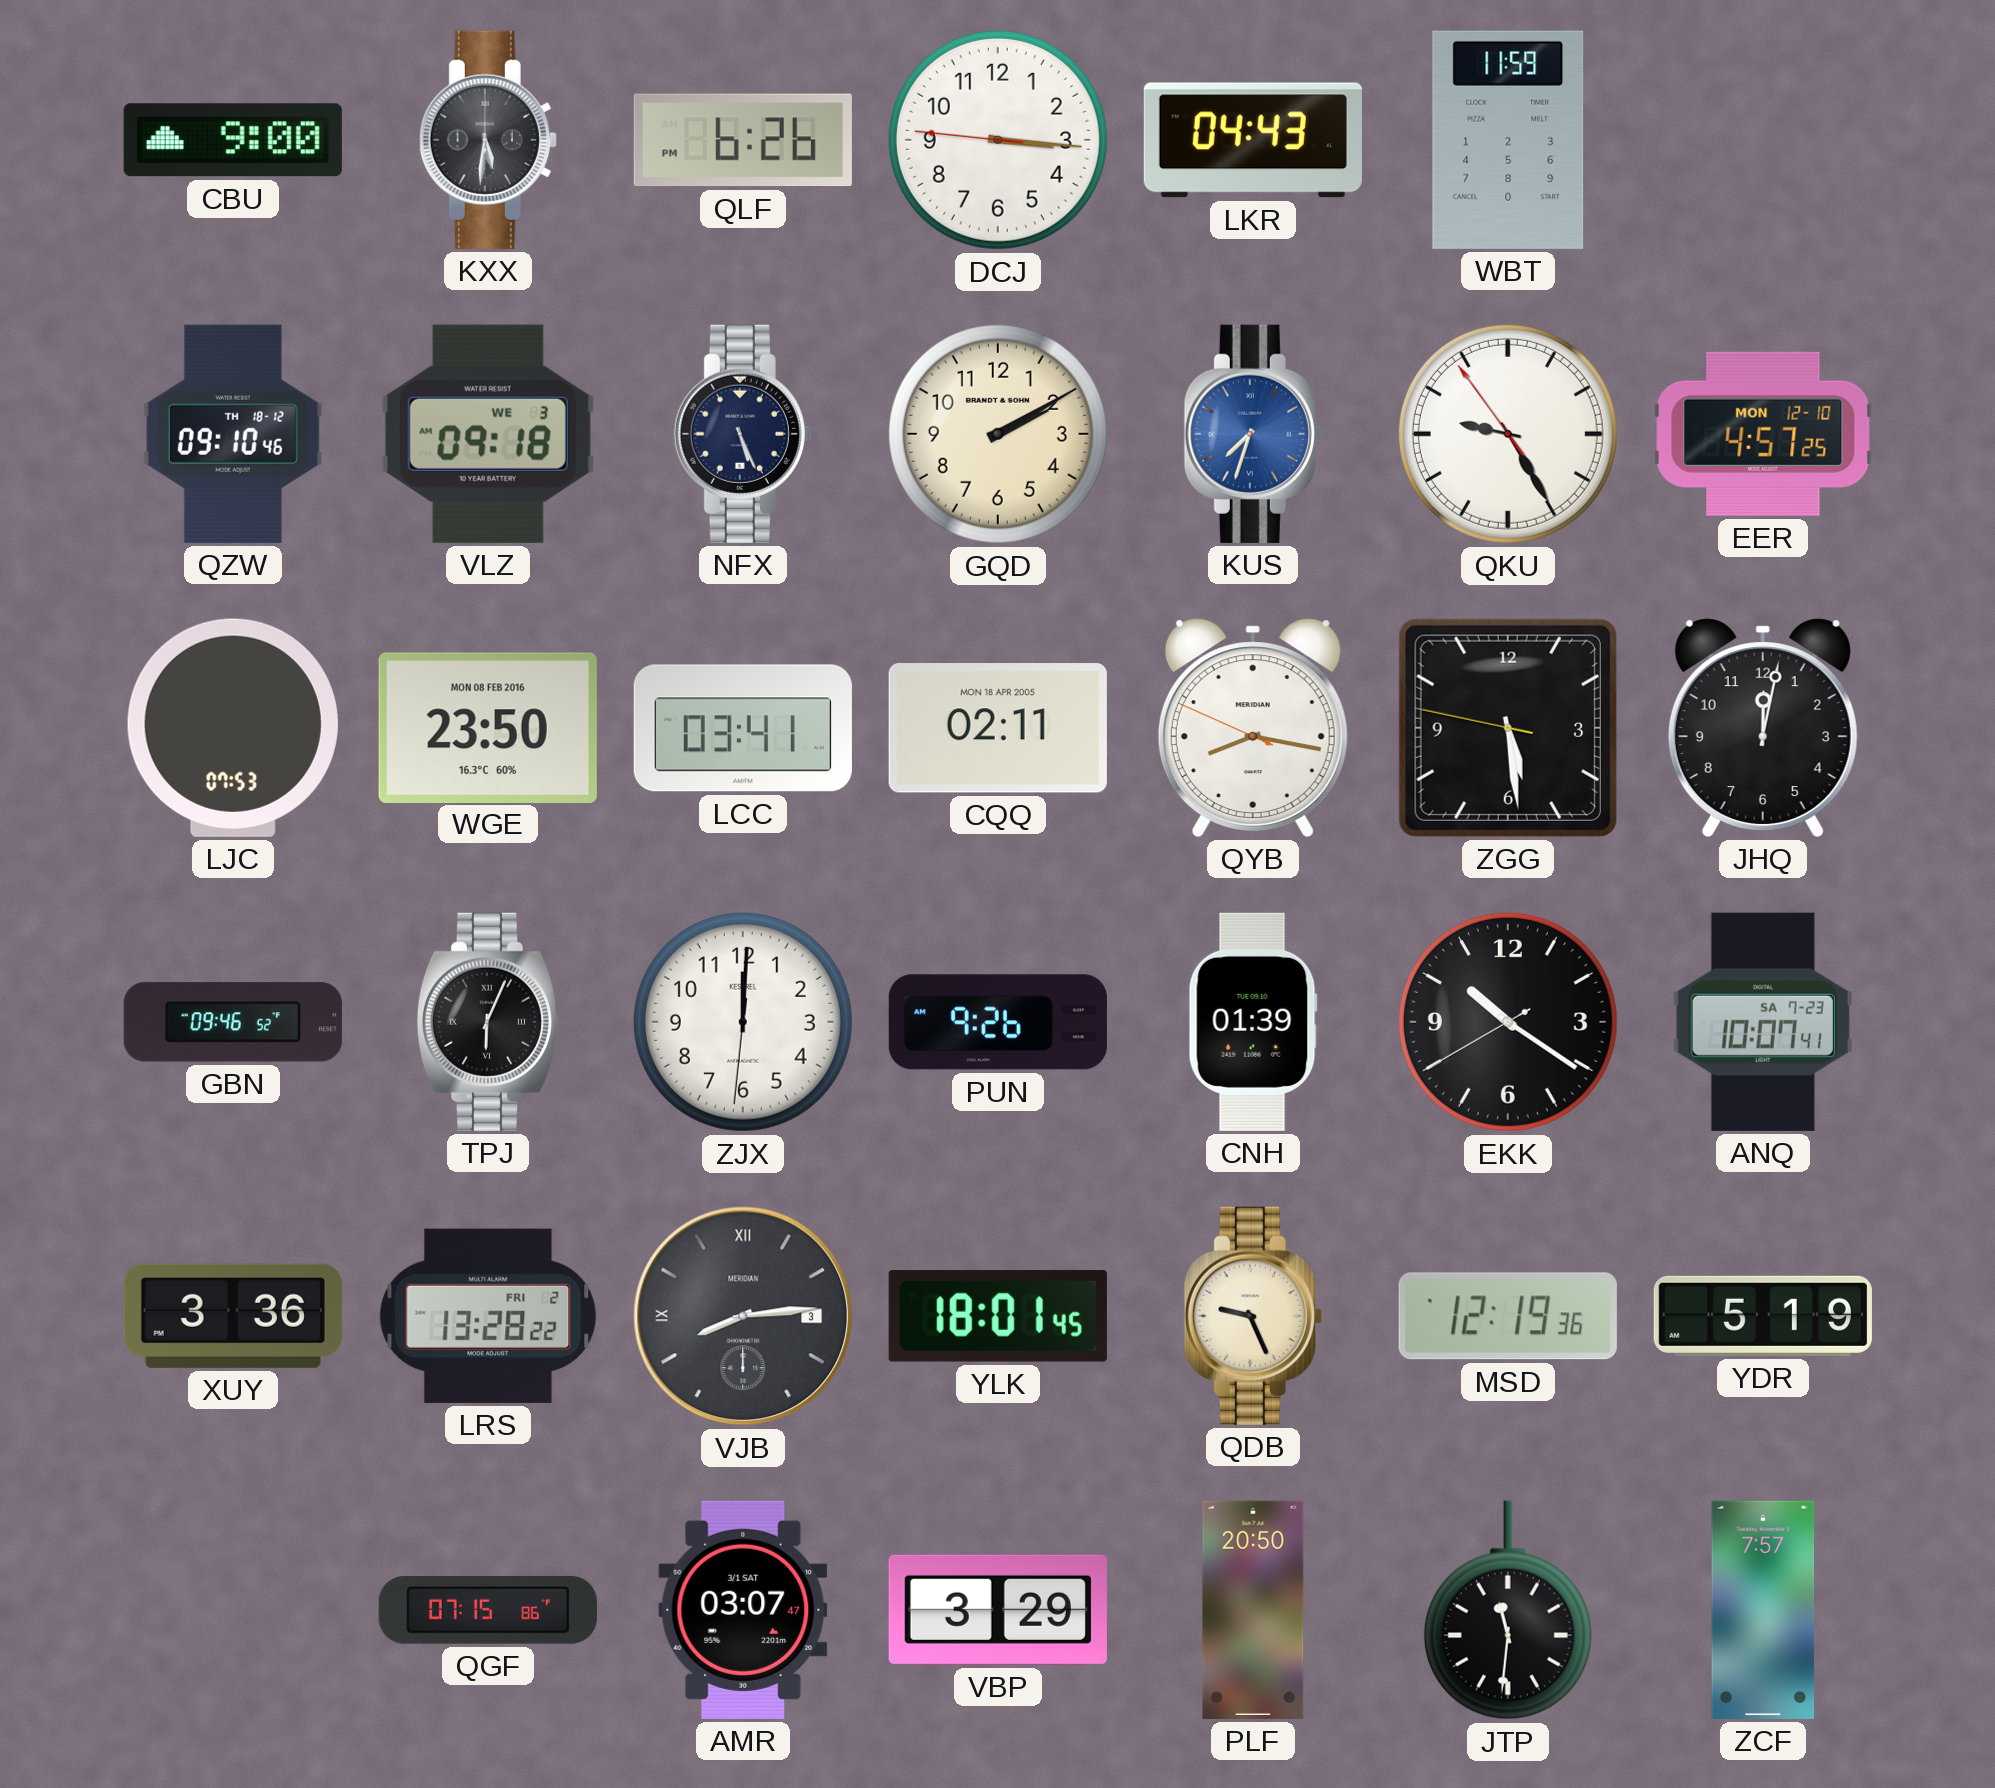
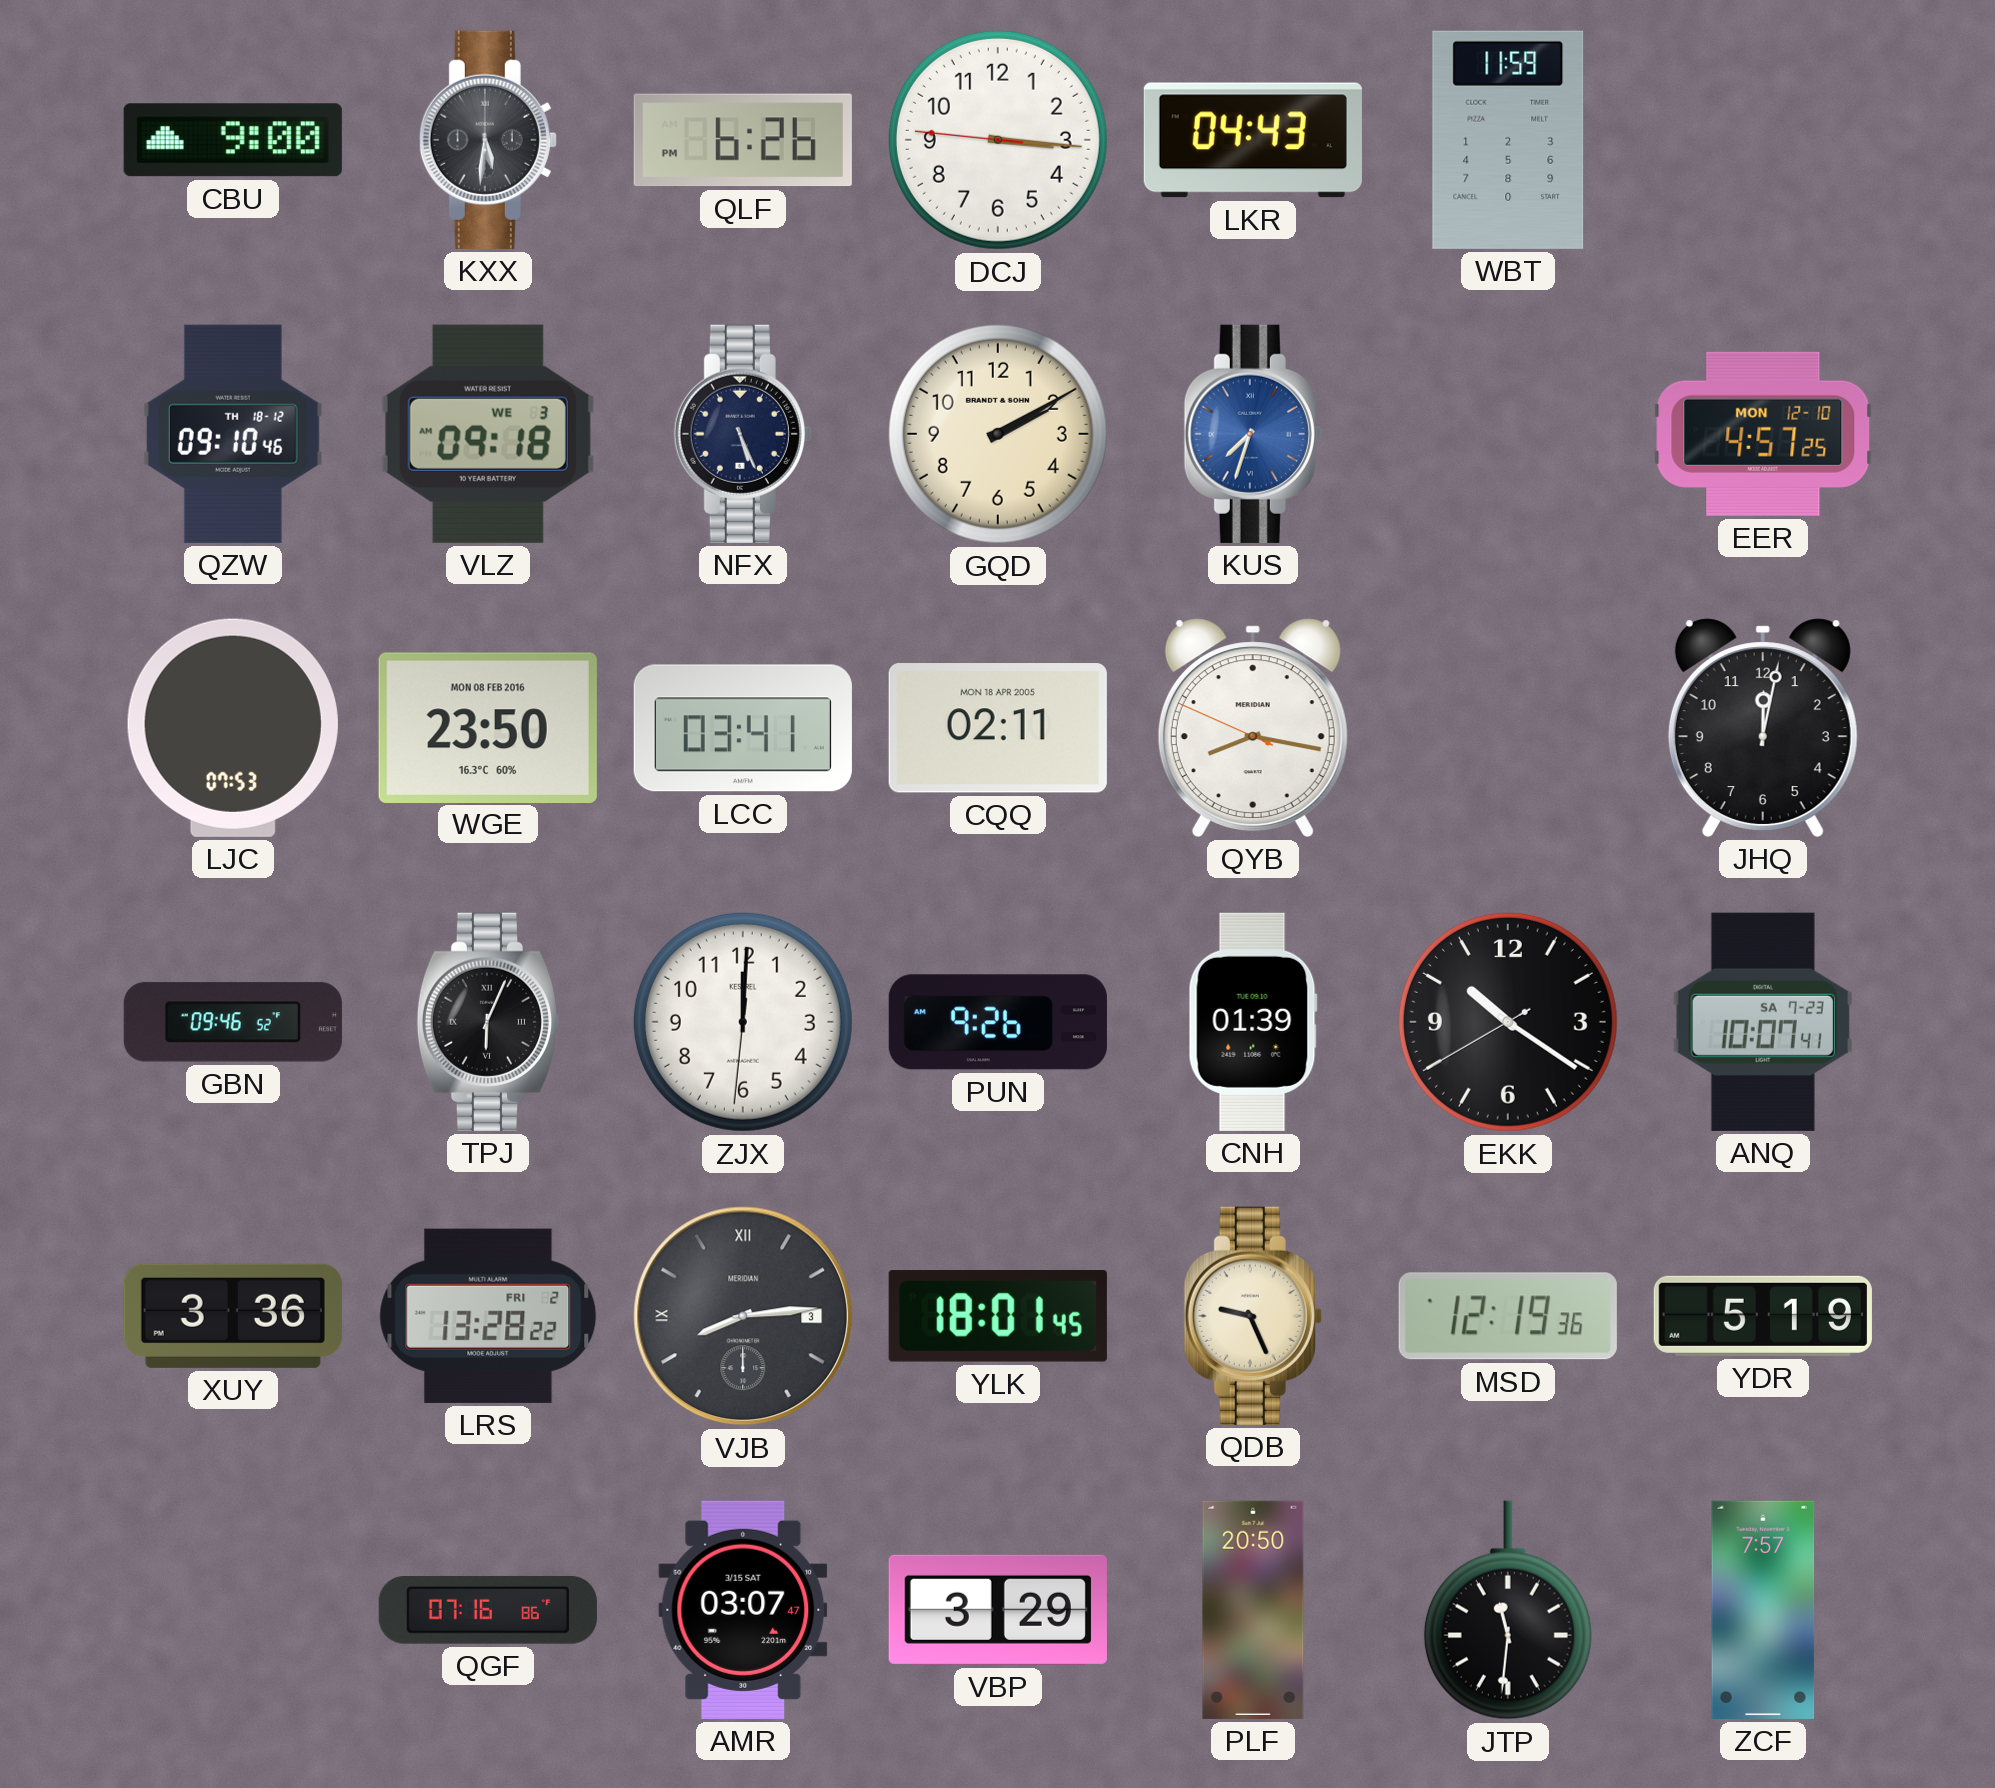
QKU: 9:24 -> none (1508, 434)
ZGG: 5:28 -> none (1508, 728)
QGF: 07:15 -> 07:16 (488, 1610)
AMR date: 3/1 SAT -> 3/15 SAT (743, 1610)
